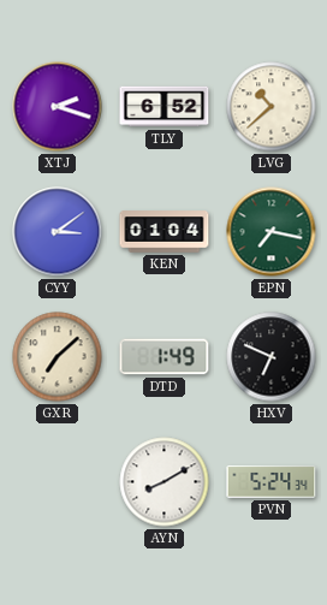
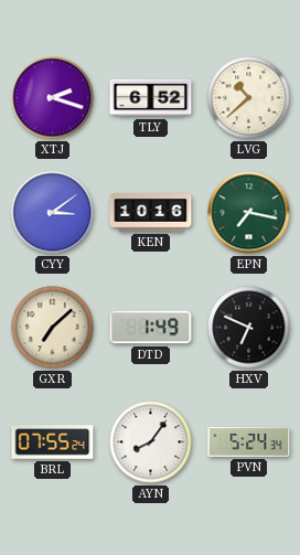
KEN: 01:04 -> 10:16 (151, 213)
BRL: none -> 07:55 (53, 442)
AYN: 8:10 -> 8:06 (151, 442)
